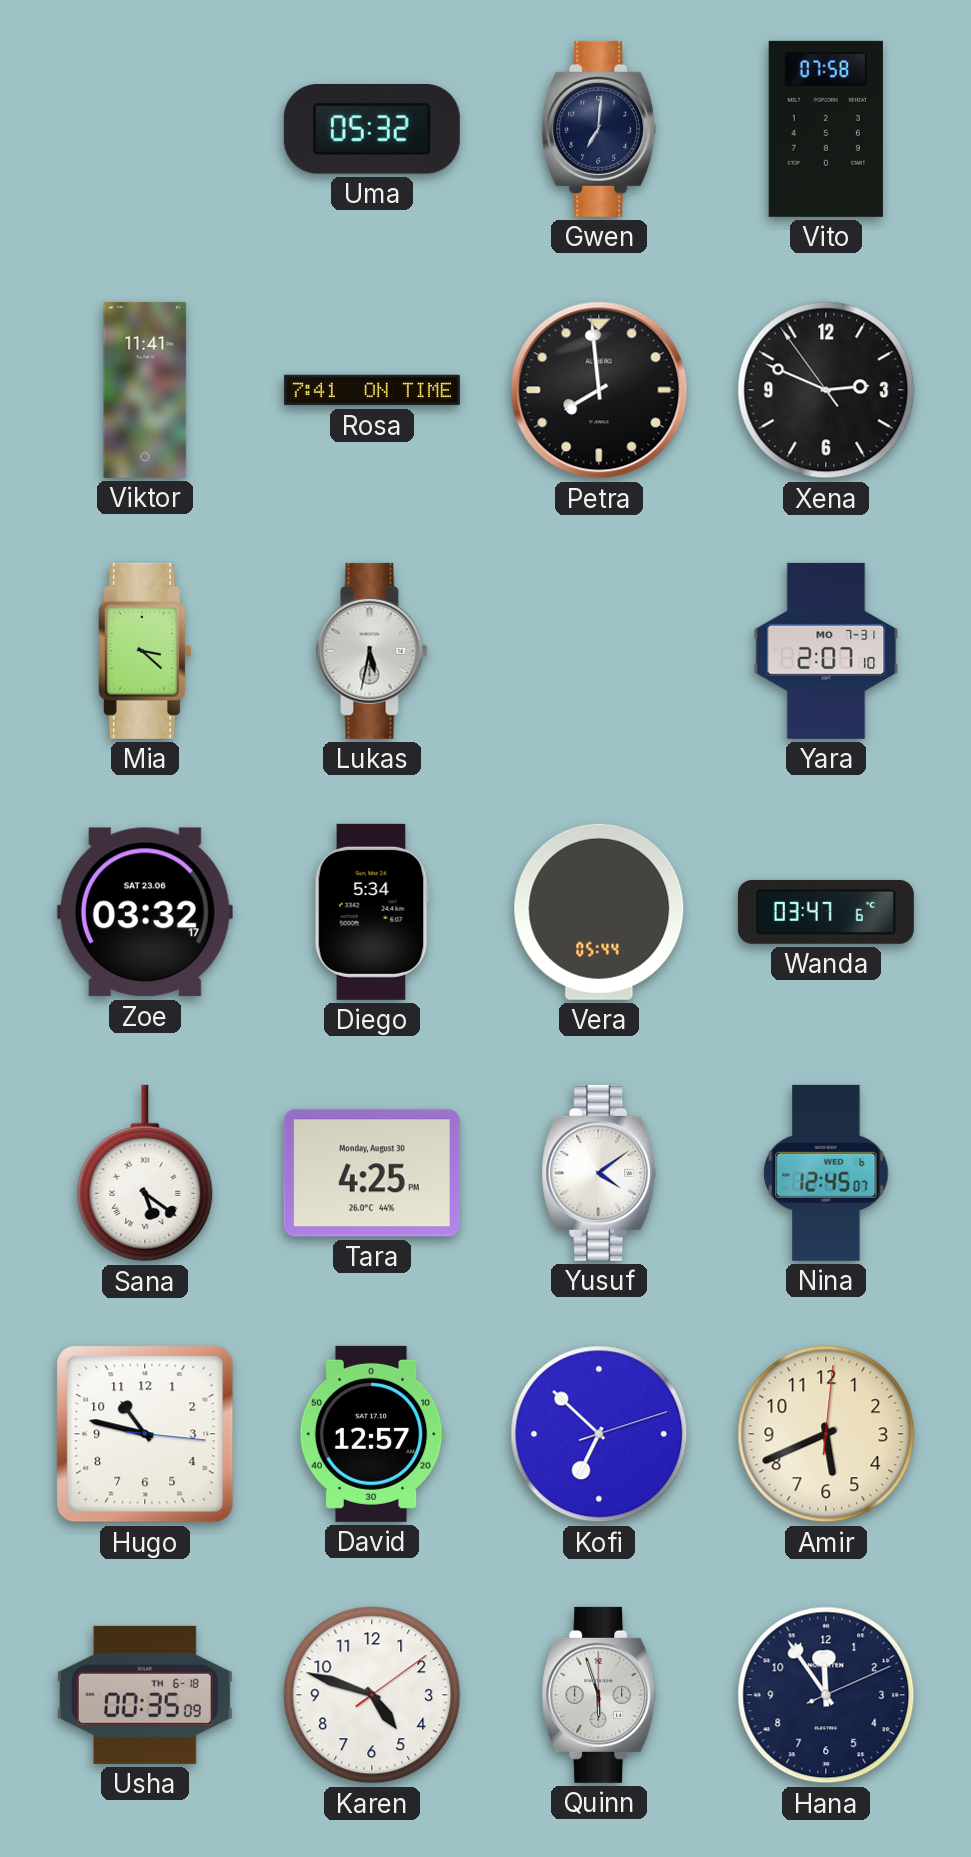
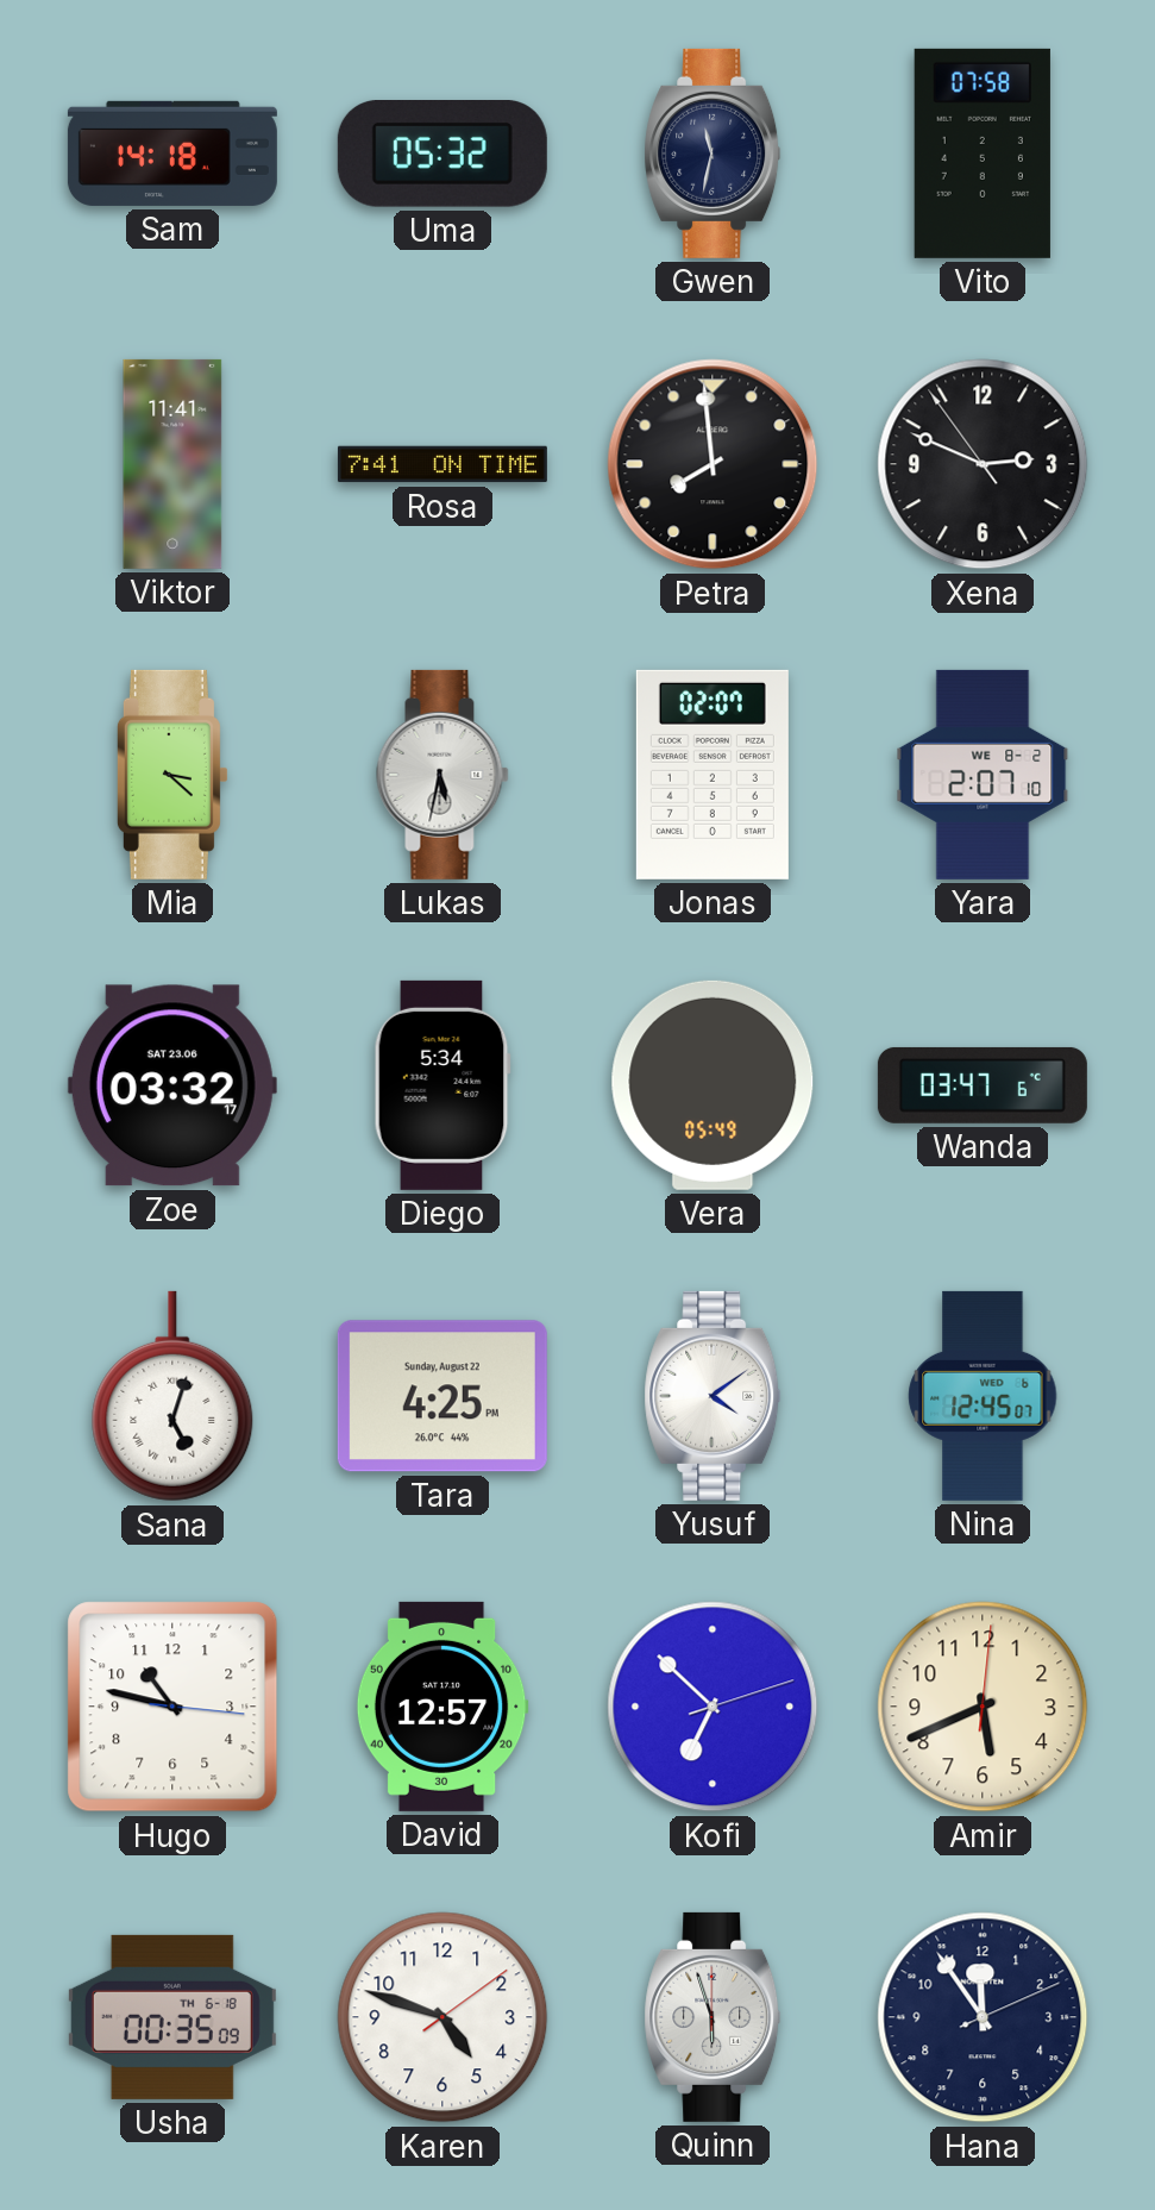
Sam: none -> 14:18 (172, 154)
Gwen: 7:01 -> 11:32 (713, 154)
Jonas: none -> 02:07 (713, 775)
Yara date: MO 7-31 -> WE 8-2 (983, 775)
Vera: 05:44 -> 05:49 (713, 1085)
Sana: 5:21 -> 5:03 (172, 1396)
Tara date: Monday, August 30 -> Sunday, August 22 (442, 1396)
